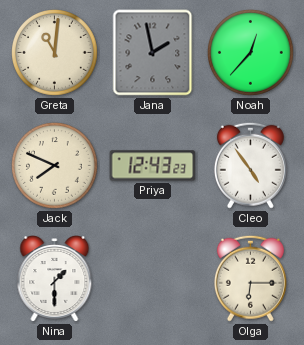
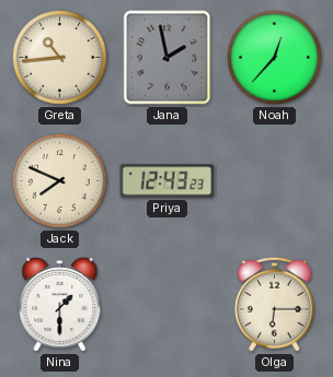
Greta: 11:01 -> 10:44 (60, 58)
Cleo: 4:54 -> none (250, 165)
